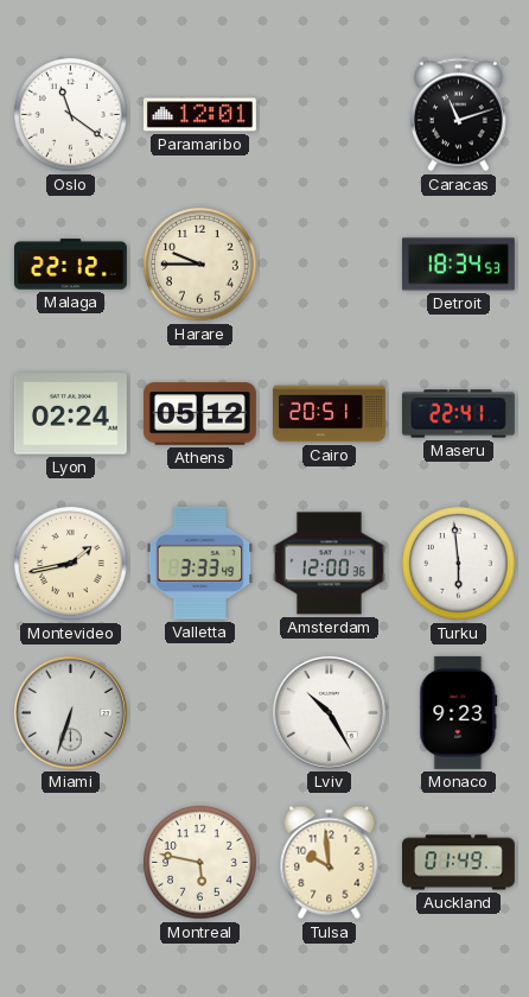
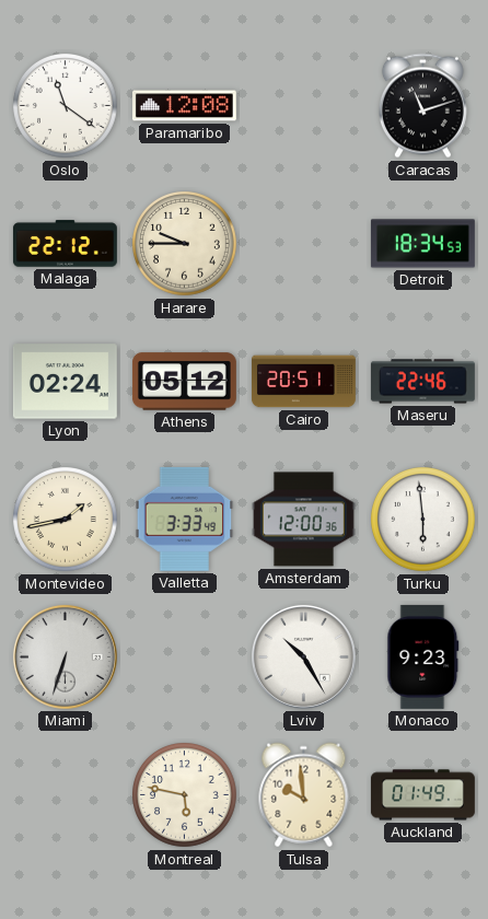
Paramaribo: 12:01 -> 12:08 (184, 106)
Maseru: 22:41 -> 22:46 (422, 382)
